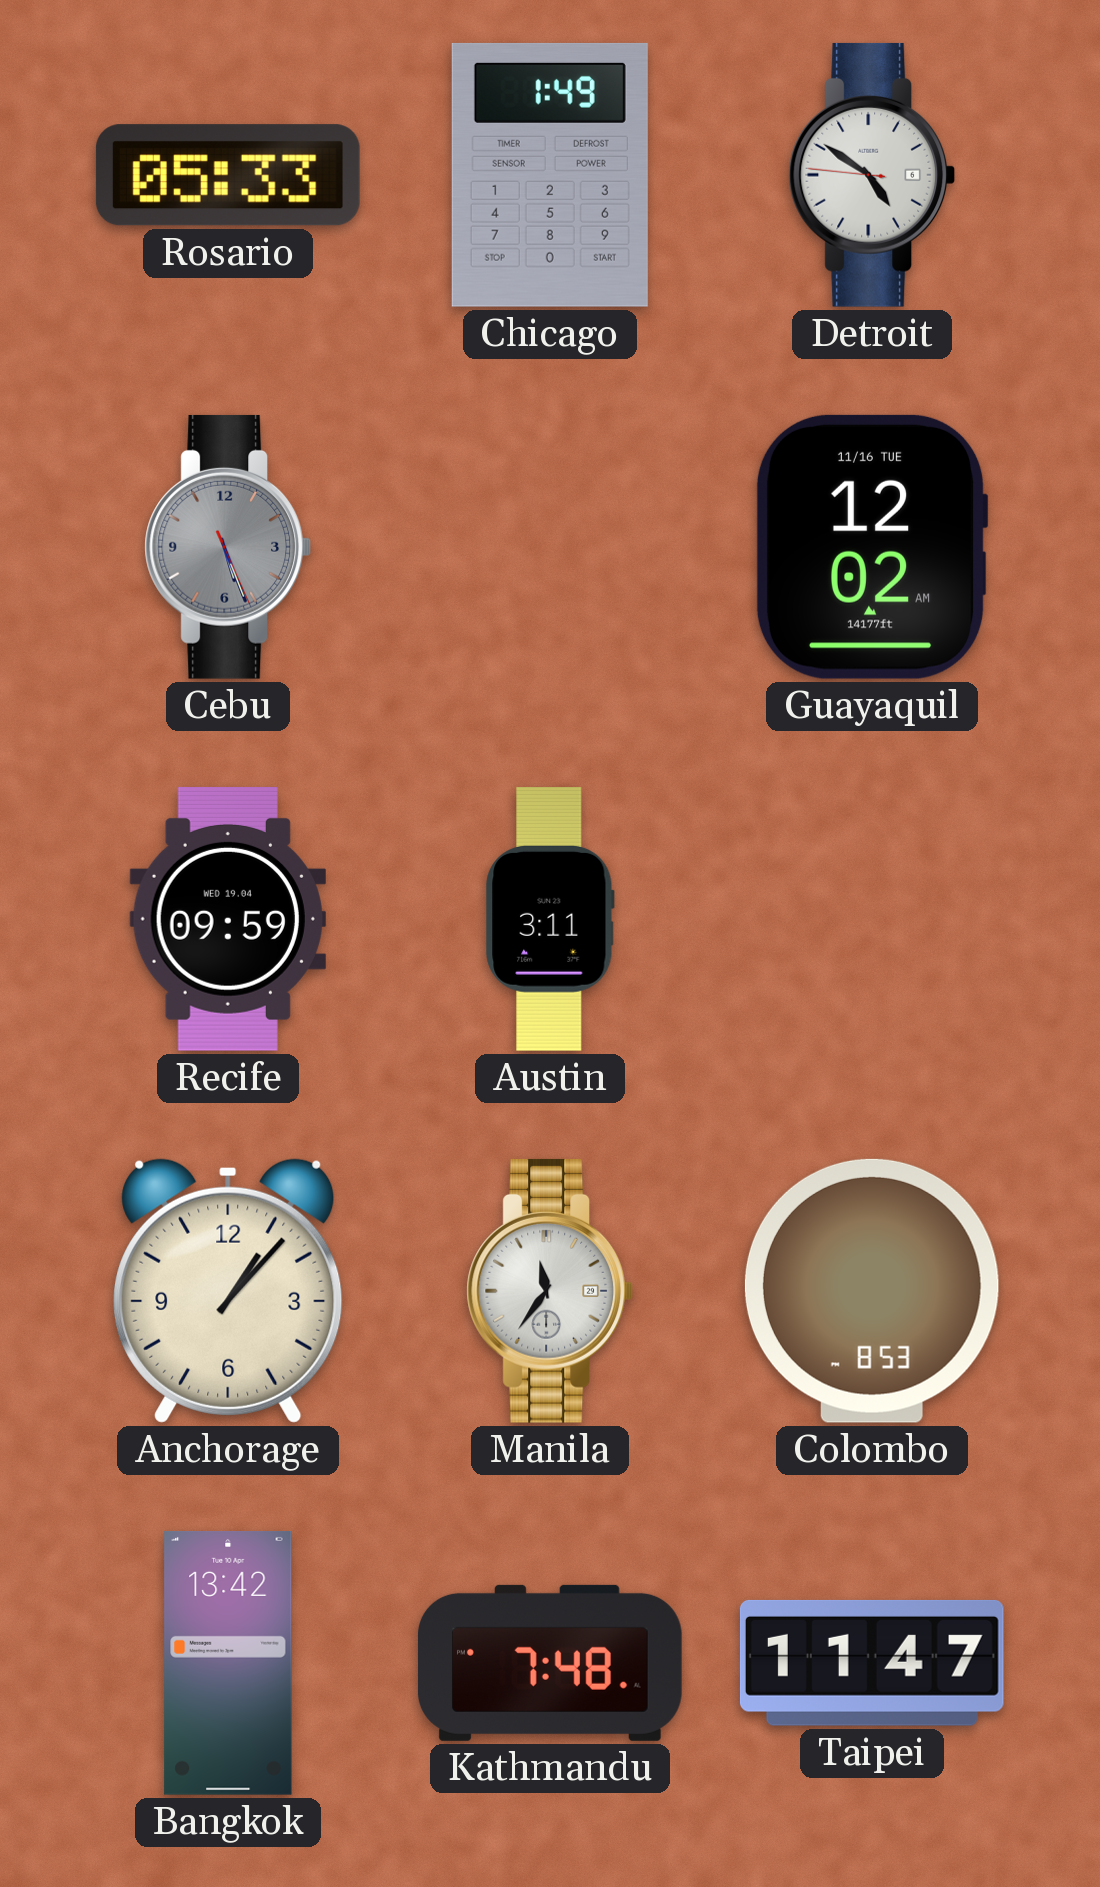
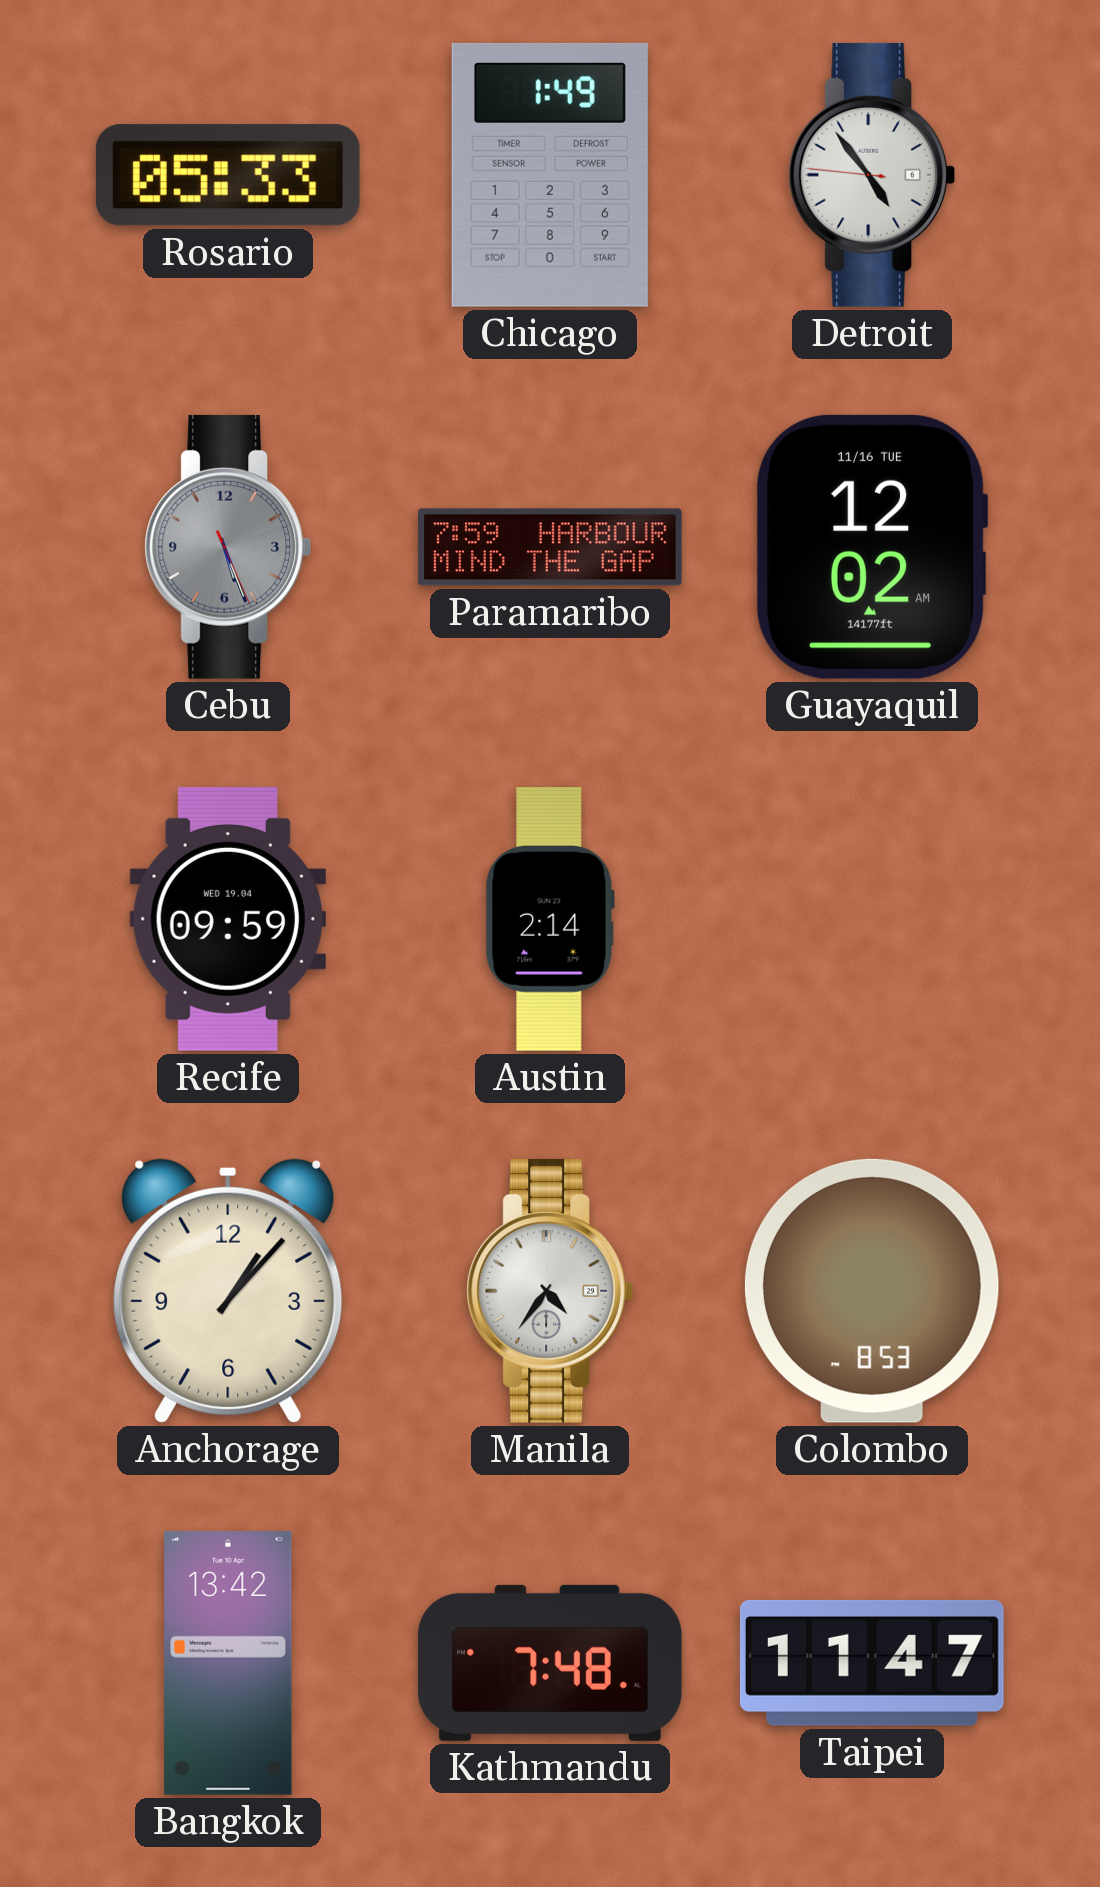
Detroit: 4:50 -> 4:53 (871, 175)
Paramaribo: none -> 7:59 (550, 547)
Austin: 3:11 -> 2:14 (550, 920)
Manila: 11:36 -> 4:36 (549, 1291)
